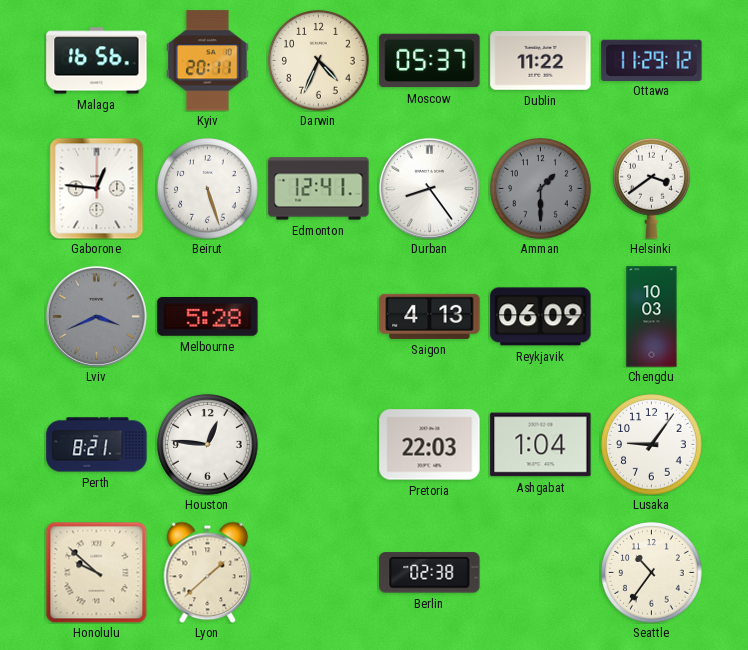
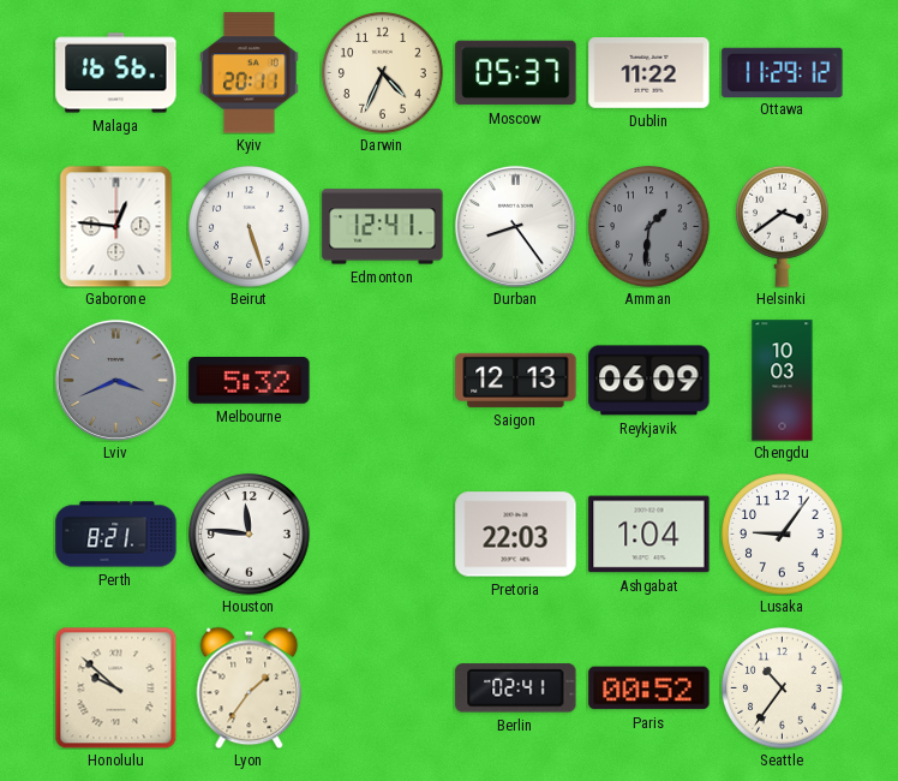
Amman: 1:30 -> 1:31 (649, 227)
Melbourne: 5:28 -> 5:32 (250, 381)
Saigon: 4:13 -> 12:13 (516, 380)
Houston: 12:46 -> 11:46 (250, 535)
Lyon: 1:38 -> 1:36 (250, 687)
Berlin: 02:38 -> 02:41 (516, 688)
Paris: none -> 00:52 (649, 688)
